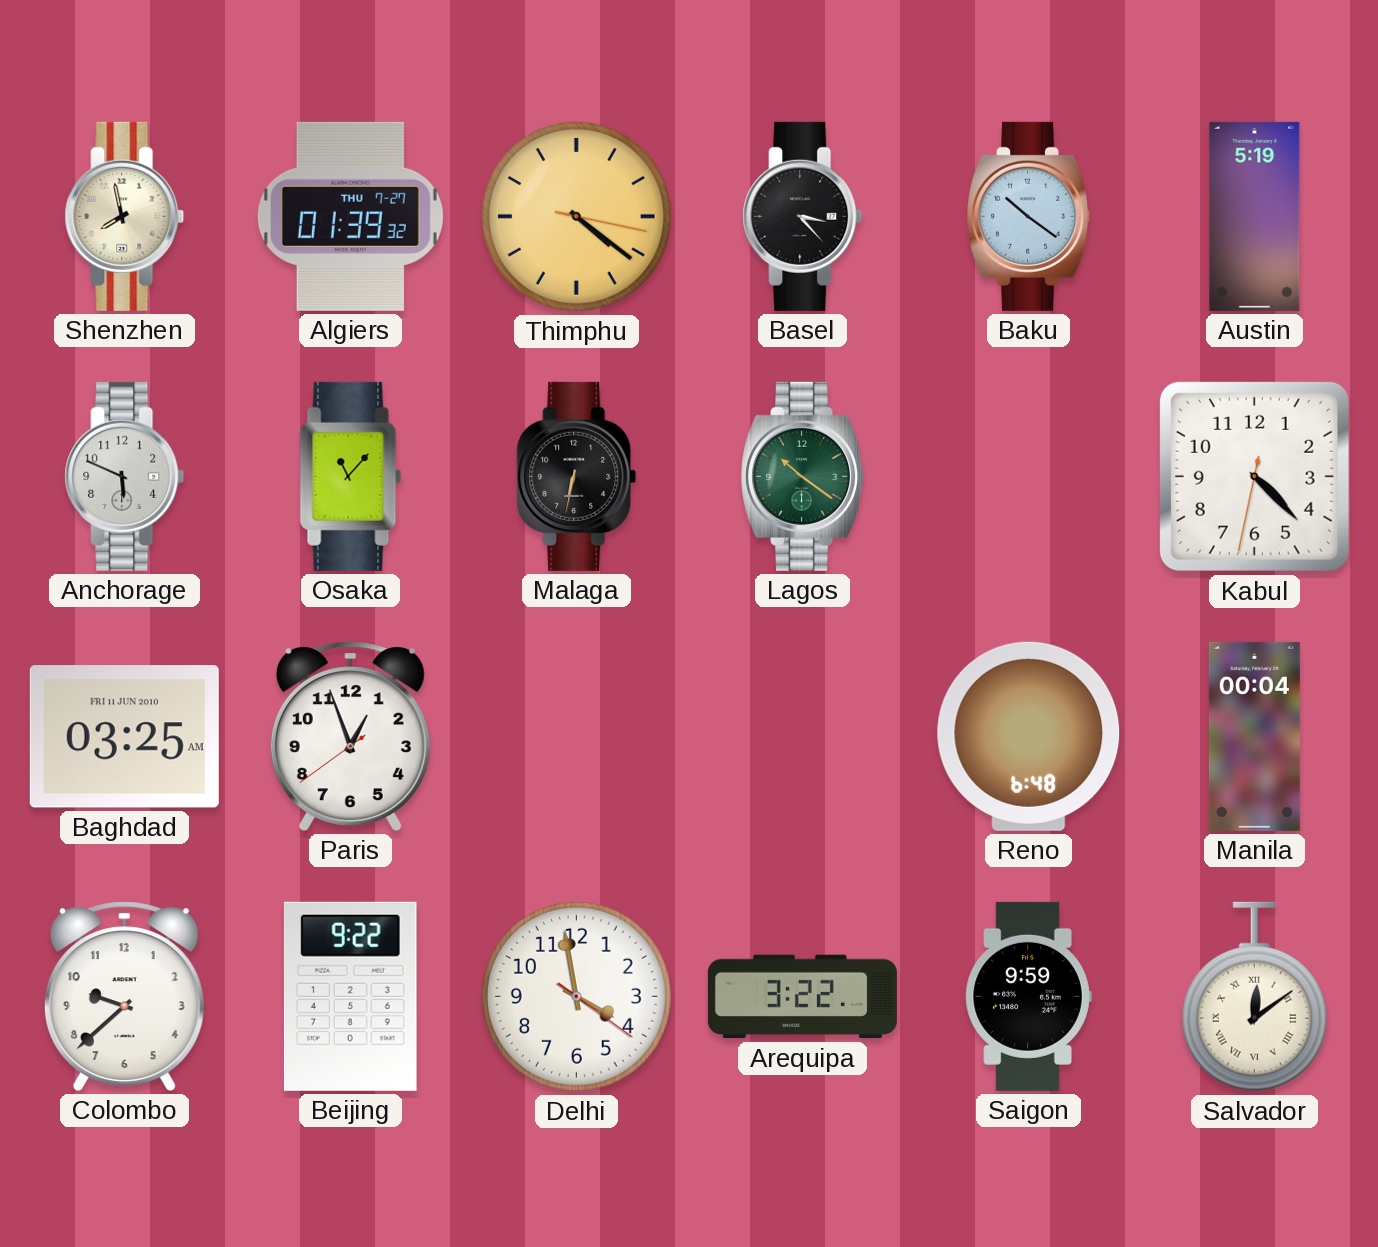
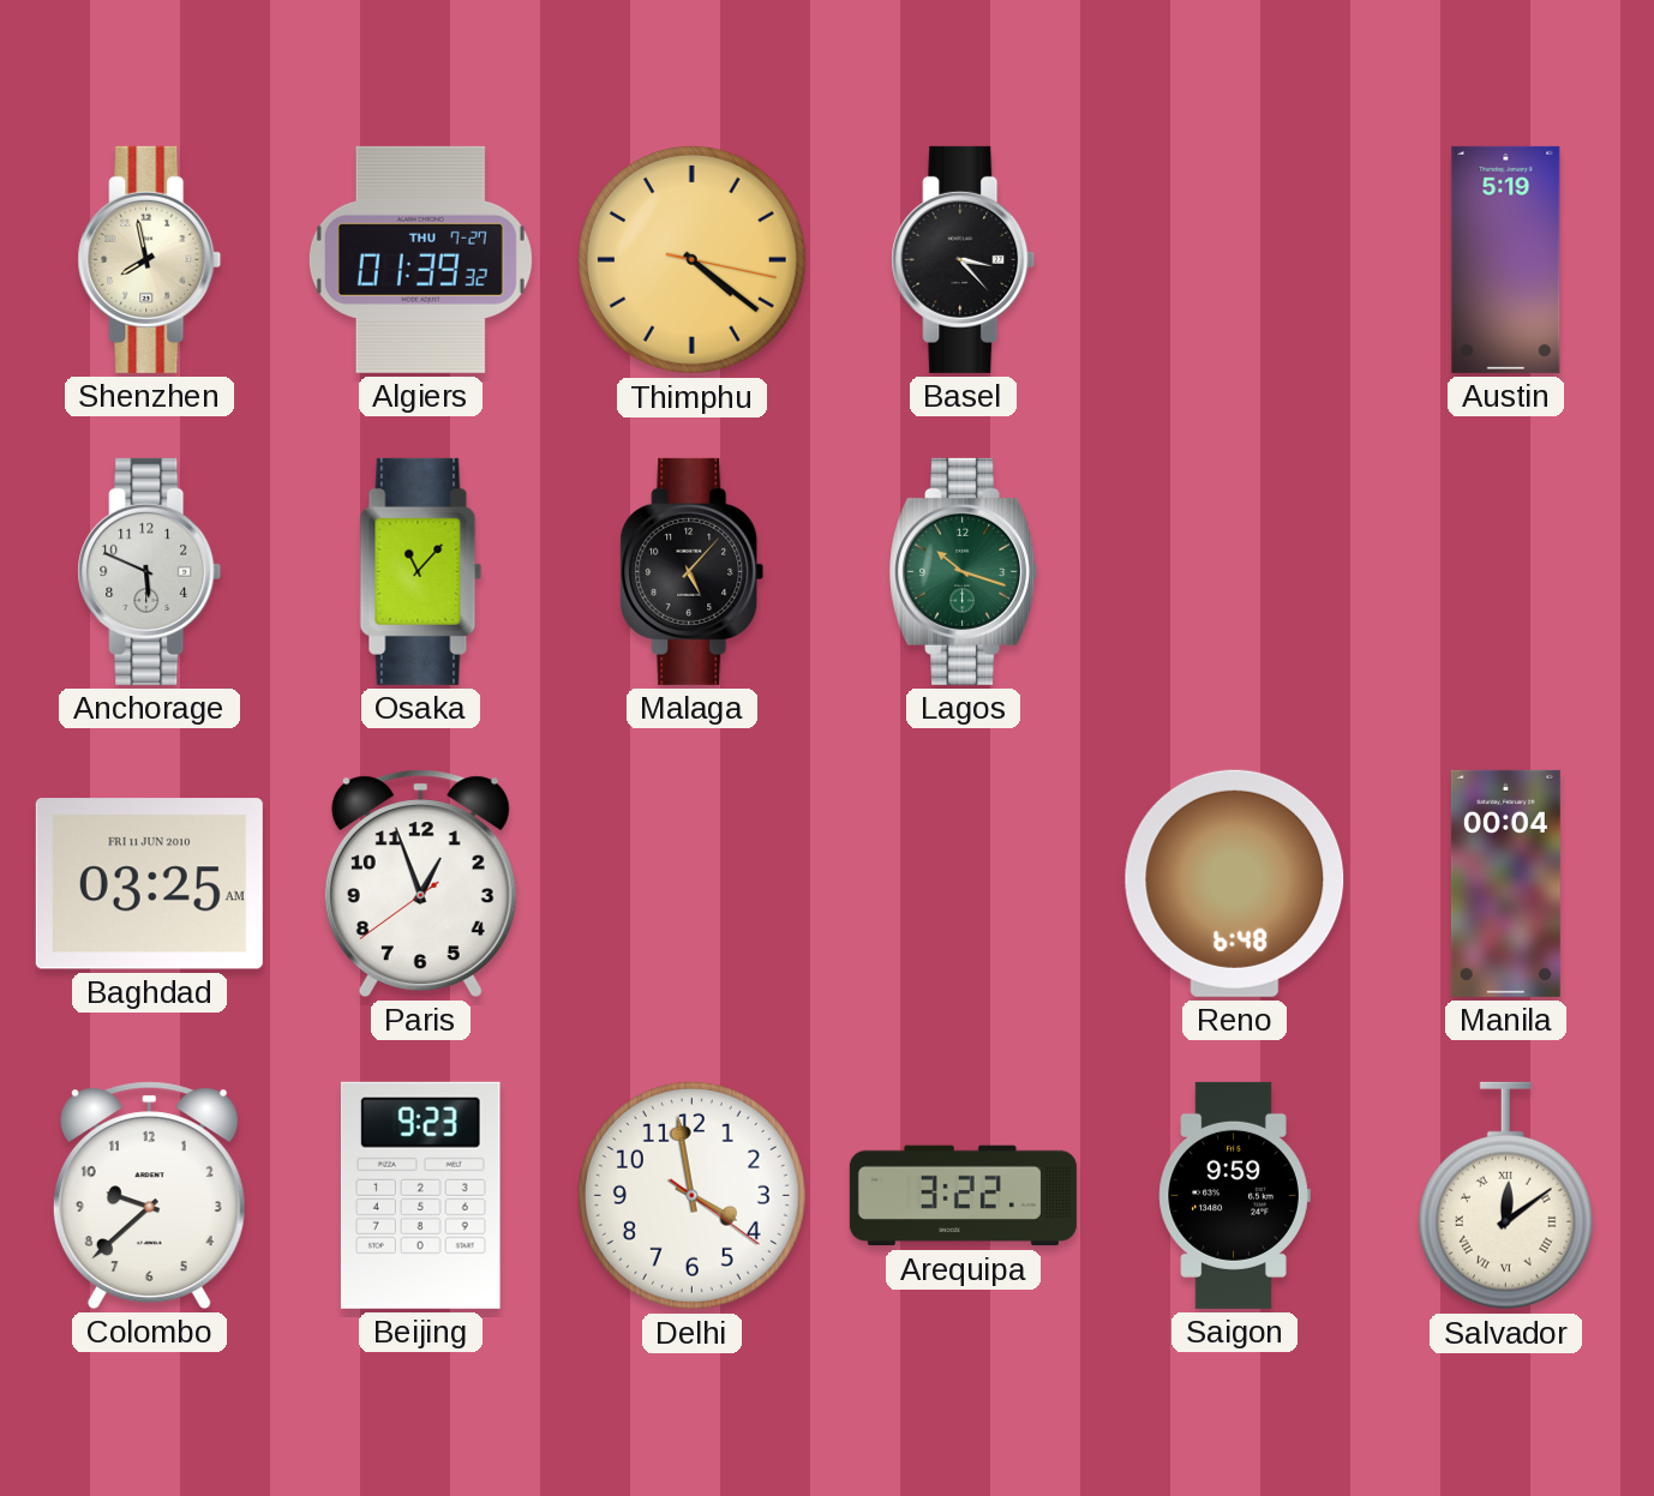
Baku: 10:21 -> none (1029, 216)
Malaga: 6:32 -> 5:07 (693, 571)
Lagos: 10:21 -> 10:18 (964, 571)
Kabul: 4:22 -> none (1254, 476)
Beijing: 9:22 -> 9:23 (420, 1195)
